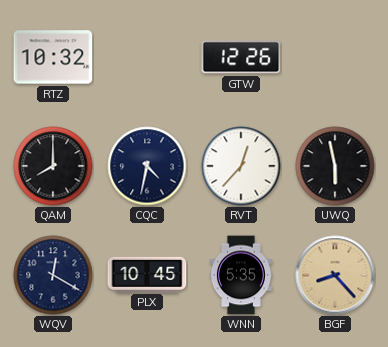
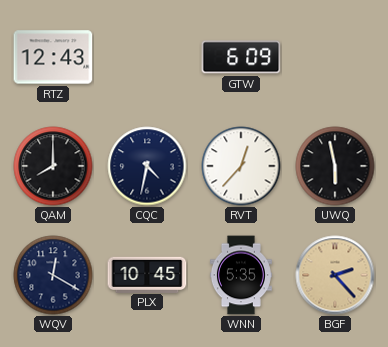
RTZ: 10:32 -> 12:43 (53, 57)
GTW: 12:26 -> 6:09 (241, 57)
BGF: 8:23 -> 2:23 (335, 275)
